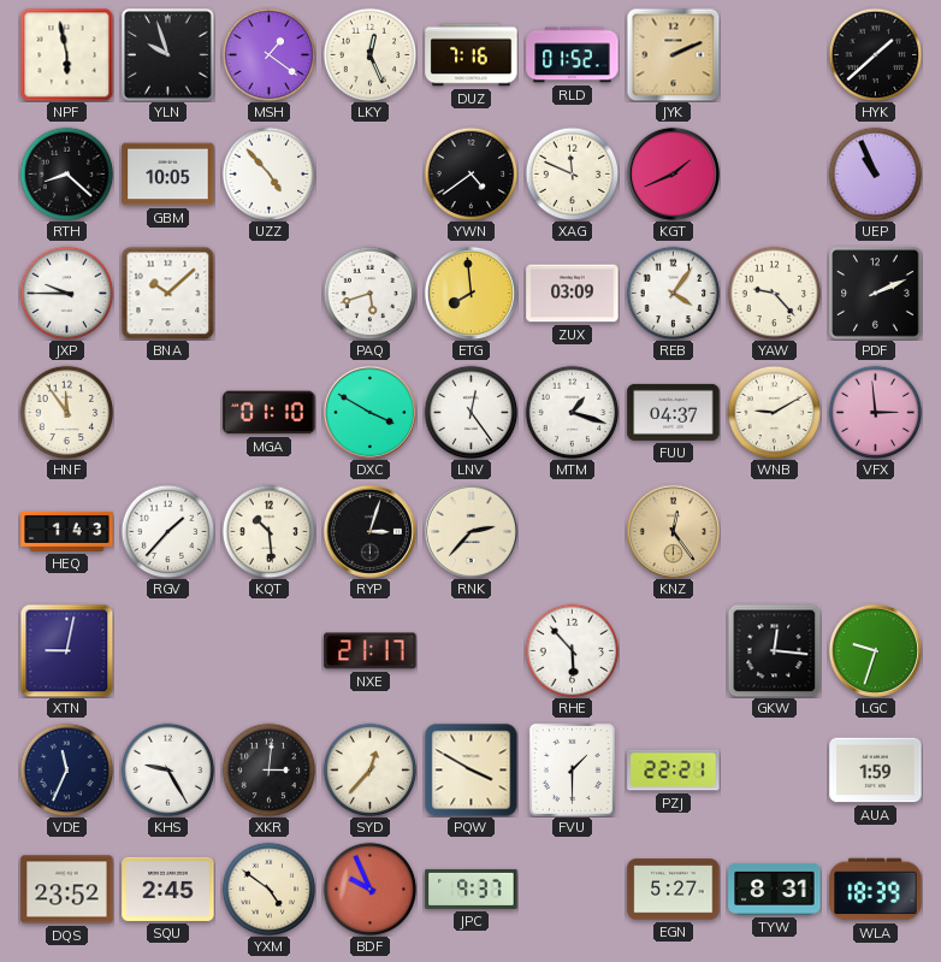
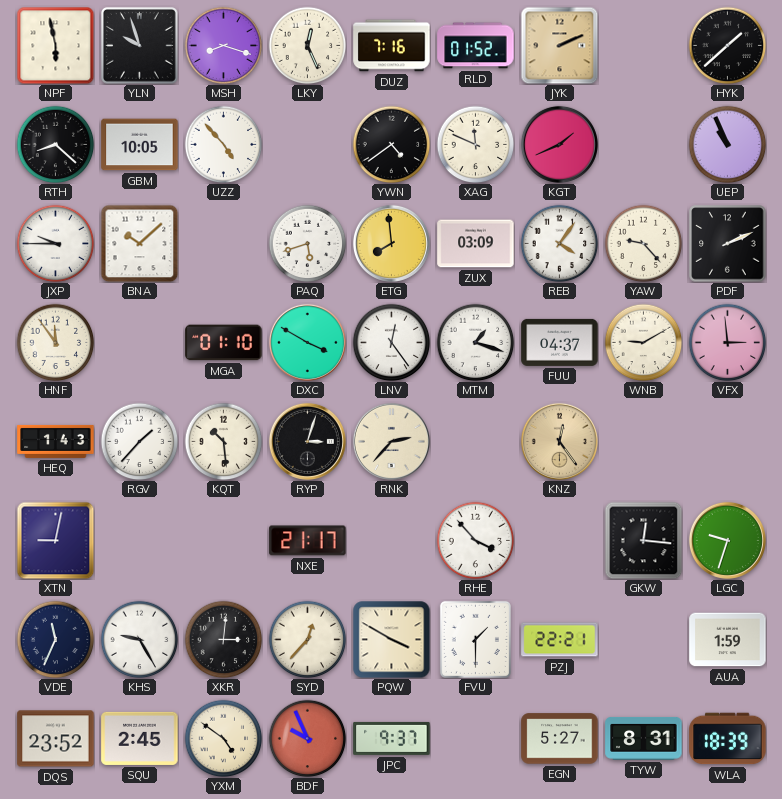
MSH: 1:21 -> 8:18 (223, 45)
RHE: 5:53 -> 3:53 (475, 540)
